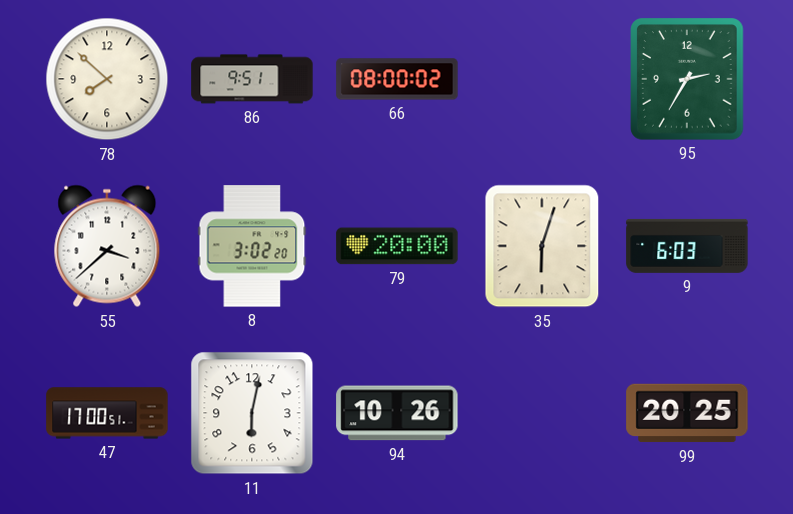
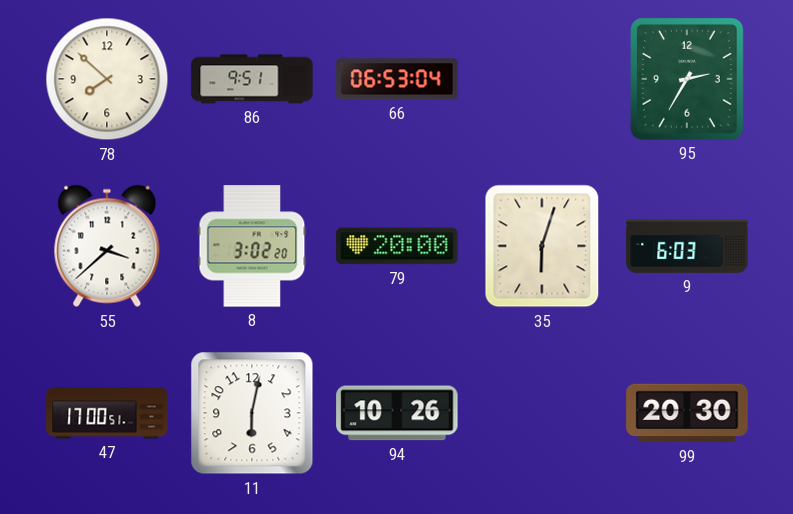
66: 08:00 -> 06:53 (397, 79)
99: 20:25 -> 20:30 (687, 413)
